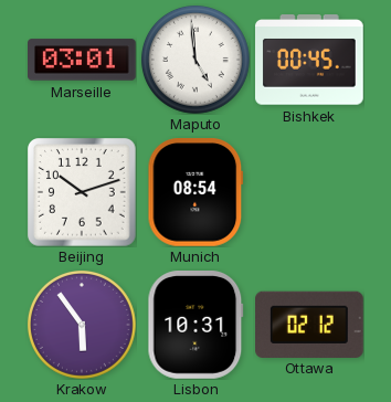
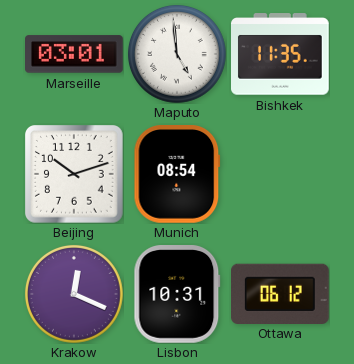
Bishkek: 00:45 -> 11:35 (281, 54)
Krakow: 5:54 -> 12:19 (74, 294)
Ottawa: 02:12 -> 06:12 (281, 293)
